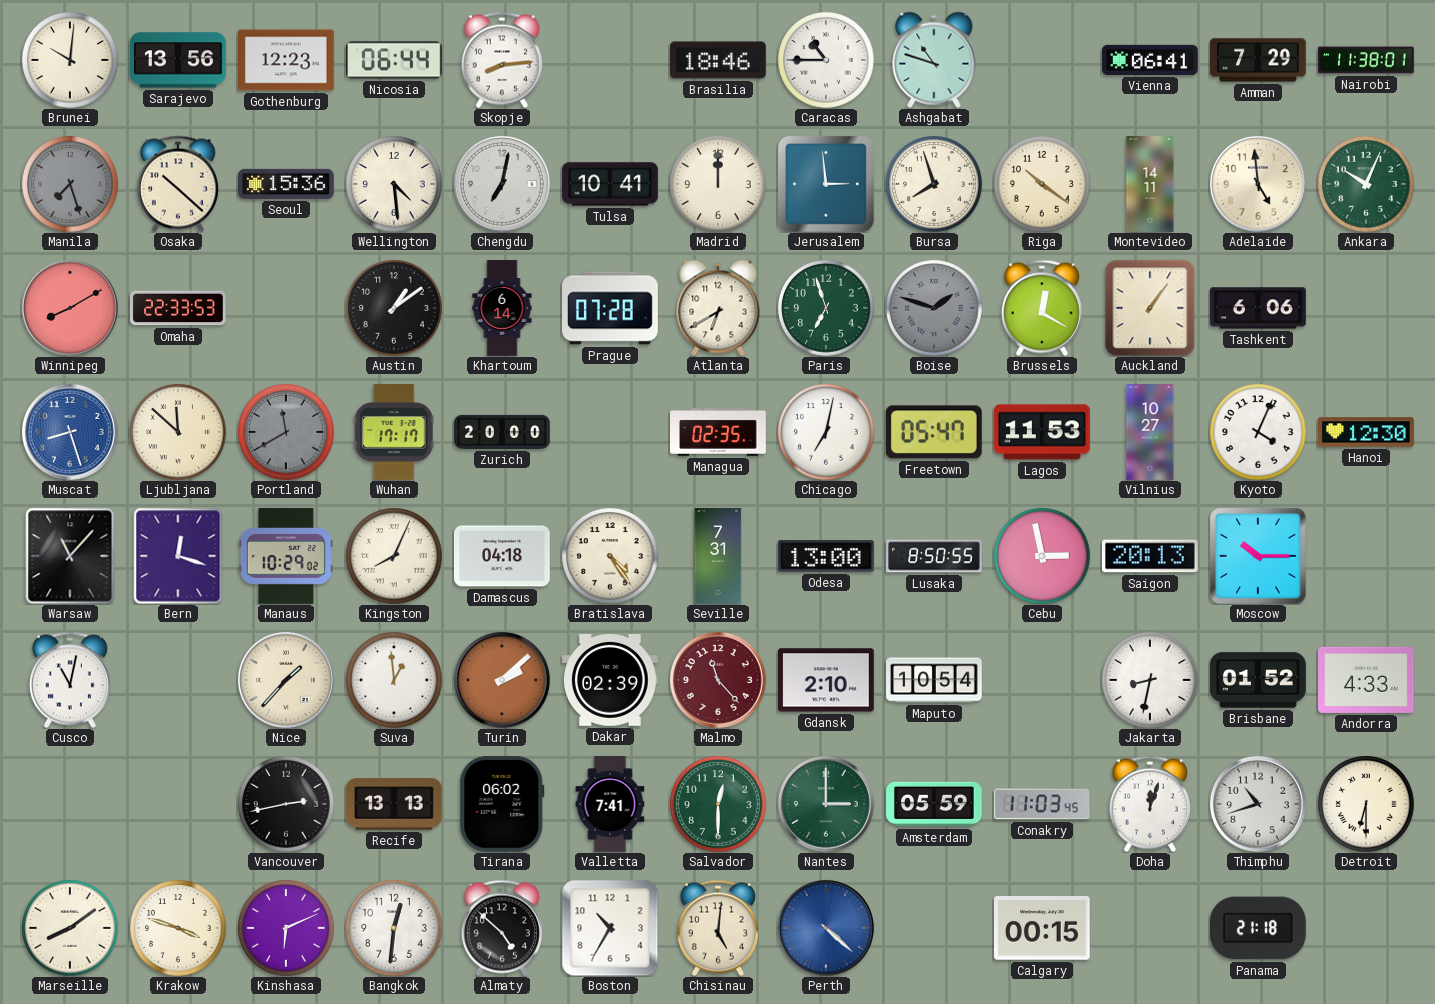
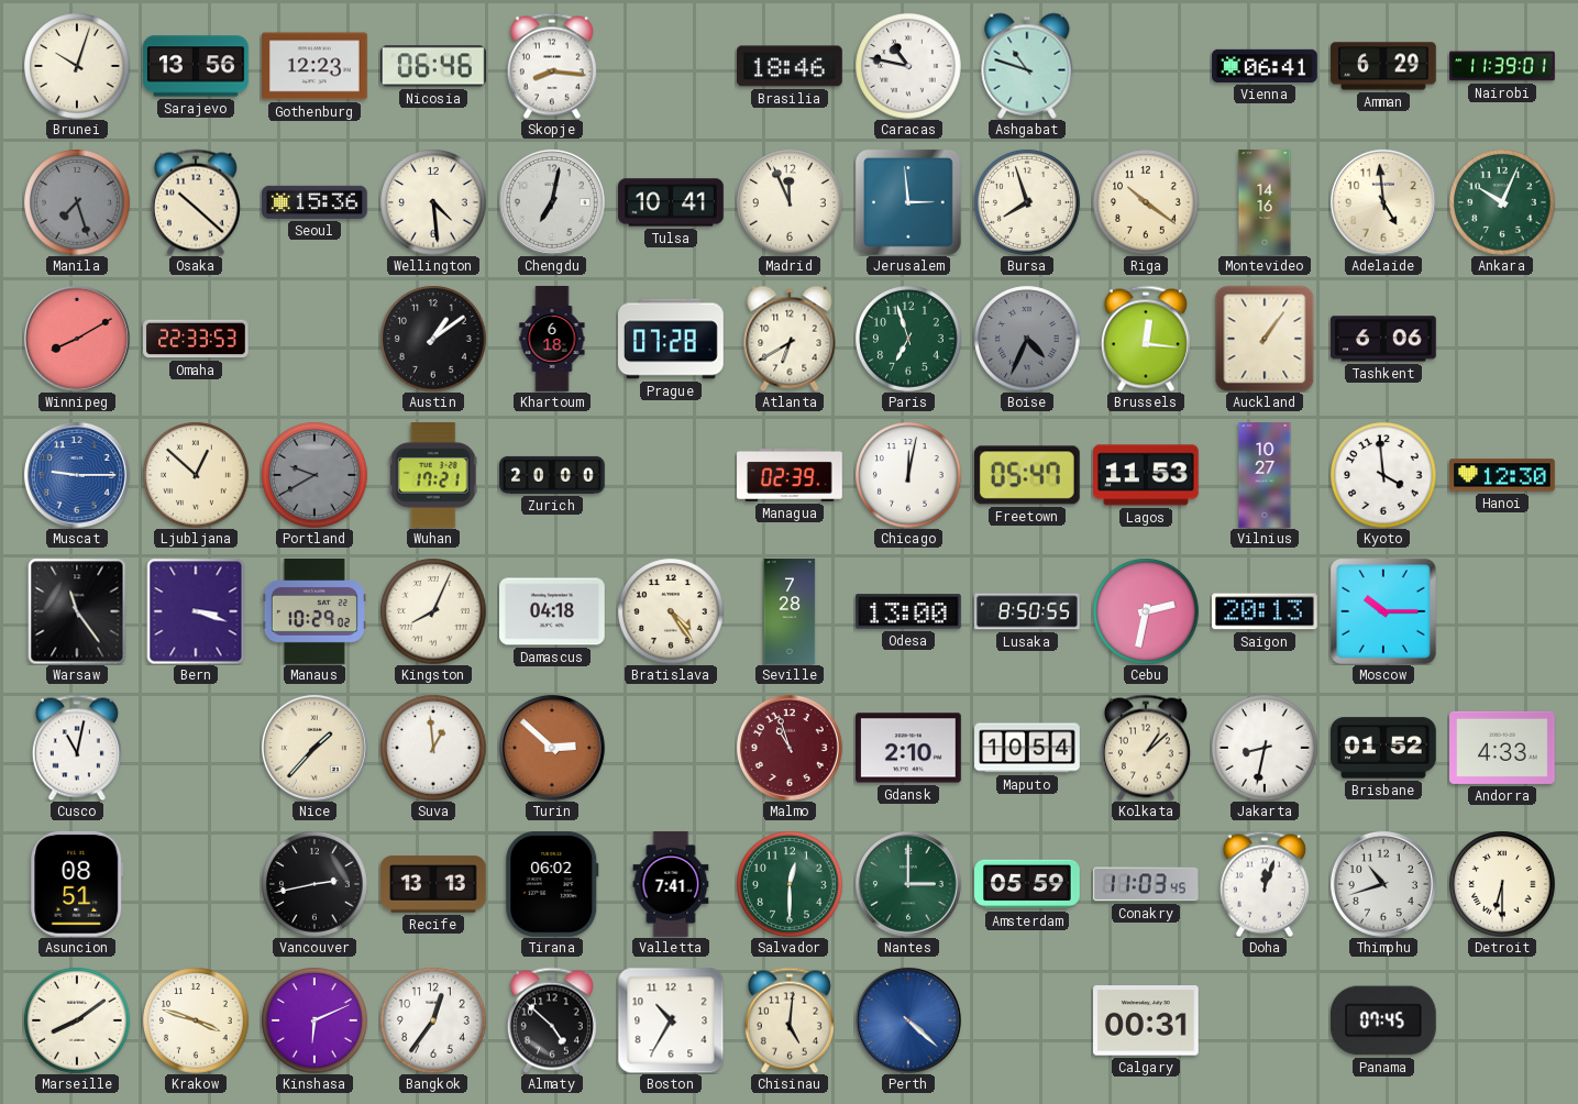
Brunei: 10:01 -> 10:03 (77, 66)
Nicosia: 06:44 -> 06:46 (434, 66)
Skopje: 8:14 -> 8:16 (552, 66)
Caracas: 10:45 -> 10:47 (908, 66)
Amman: 7:29 -> 6:29 (1383, 66)
Nairobi: 11:38 -> 11:39 (1502, 66)
Madrid: 12:00 -> 11:56 (790, 202)
Montevideo: 14:11 -> 14:16 (1265, 202)
Khartoum: 6:14 -> 6:18 (552, 339)
Boise: 1:48 -> 4:34 (1027, 339)
Brussels: 12:20 -> 12:16 (1146, 339)
Muscat: 8:27 -> 9:15 (77, 475)
Ljubljana: 11:52 -> 12:52 (196, 475)
Portland: 11:40 -> 9:40 (315, 475)
Wuhan: 17:17 -> 17:21 (433, 476)
Managua: 02:35 -> 02:39 (790, 475)
Chicago: 7:02 -> 12:02 (908, 475)
Kyoto: 4:04 -> 3:59 (1383, 475)
Warsaw: 11:07 -> 11:24 (77, 611)
Bern: 12:18 -> 3:18 (196, 611)
Seville: 7:31 -> 7:28 (790, 611)
Cebu: 2:58 -> 2:32 (1146, 611)
Turin: 2:08 -> 2:52 (552, 748)
Dakar: 02:39 -> none (611, 680)
Malmo: 11:23 -> 10:57 (790, 748)
Kolkata: none -> 1:08 (1146, 748)
Asuncion: none -> 08:51 (77, 884)
Bangkok: 12:31 -> 12:36 (433, 1020)
Calgary: 00:15 -> 00:31 (1147, 1020)
Panama: 21:18 -> 07:45 (1384, 1020)
